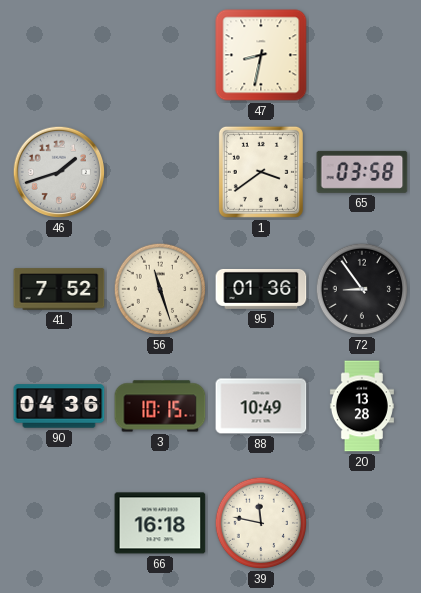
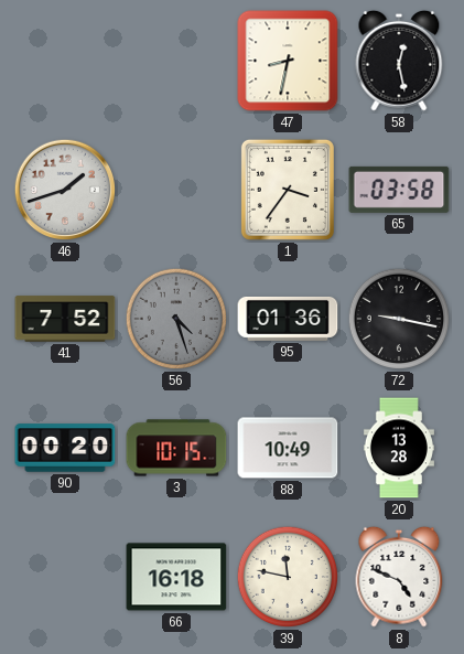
58: none -> 12:28 (399, 61)
1: 3:39 -> 3:36 (288, 190)
56: 11:27 -> 4:27 (176, 319)
56 dial: cream -> grey (176, 319)
72: 8:54 -> 9:17 (399, 319)
90: 04:36 -> 00:20 (65, 448)
8: none -> 4:49 (399, 577)
